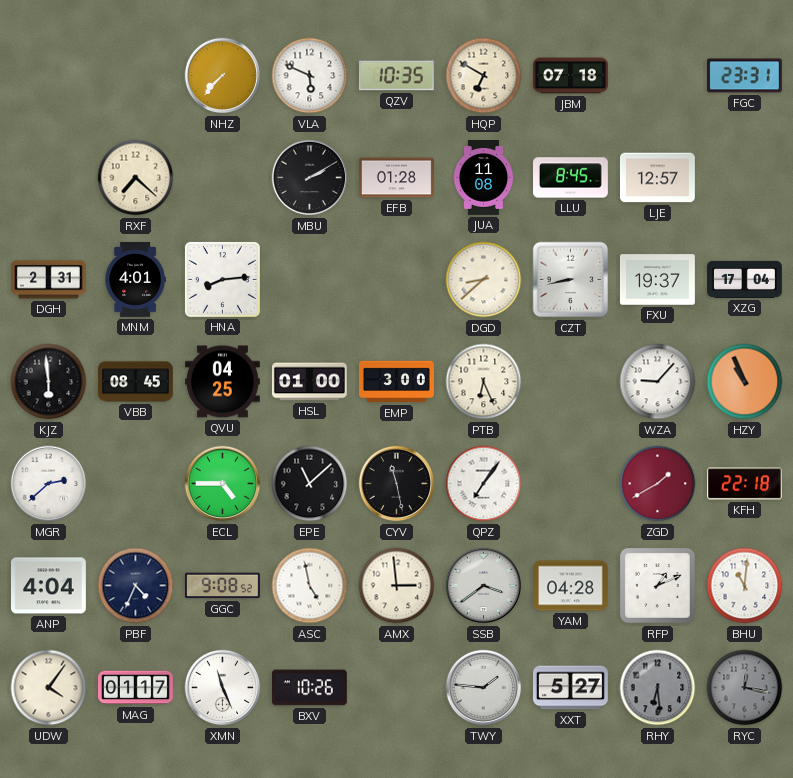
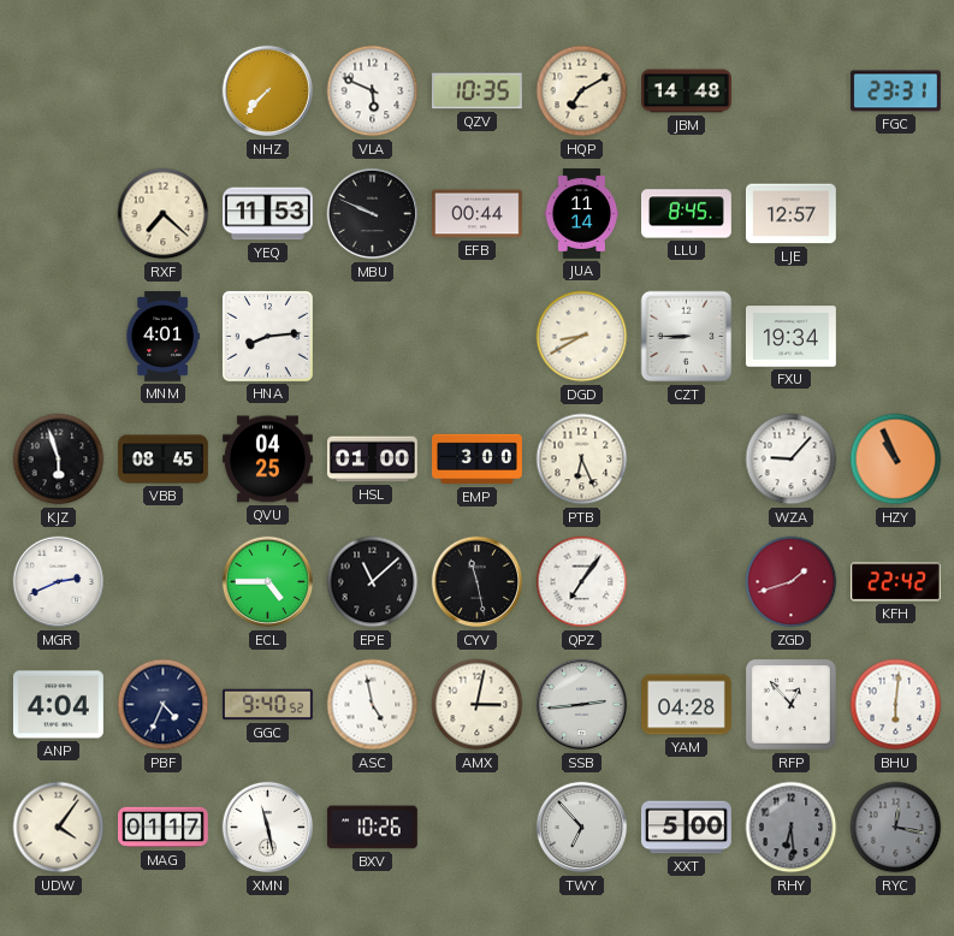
HQP: 6:50 -> 7:10 (582, 91)
JBM: 07:18 -> 14:48 (687, 91)
YEQ: none -> 11:53 (267, 214)
MBU: 2:10 -> 9:49 (373, 214)
EFB: 01:28 -> 00:44 (476, 214)
JUA: 11:08 -> 11:14 (581, 214)
DGH: 2:31 -> none (49, 280)
DGD: 8:38 -> 8:40 (582, 337)
CZT: 8:43 -> 8:45 (687, 337)
FXU: 19:37 -> 19:34 (790, 337)
XZG: 17:04 -> none (745, 279)
KJZ: 5:59 -> 5:57 (59, 460)
MGR: 2:38 -> 2:41 (59, 582)
ZGD: 1:40 -> 1:42 (792, 582)
KFH: 22:18 -> 22:42 (896, 582)
GGC: 9:08 -> 9:40 (267, 705)
AMX: 2:59 -> 3:02 (478, 705)
SSB: 3:39 -> 2:44 (582, 705)
RFP: 1:11 -> 12:53 (792, 705)
BHU: 11:01 -> 6:01 (896, 705)
XMN: 11:26 -> 11:28 (268, 828)
TWY: 1:46 -> 6:53 (582, 828)
XXT: 5:27 -> 5:00 (686, 828)
